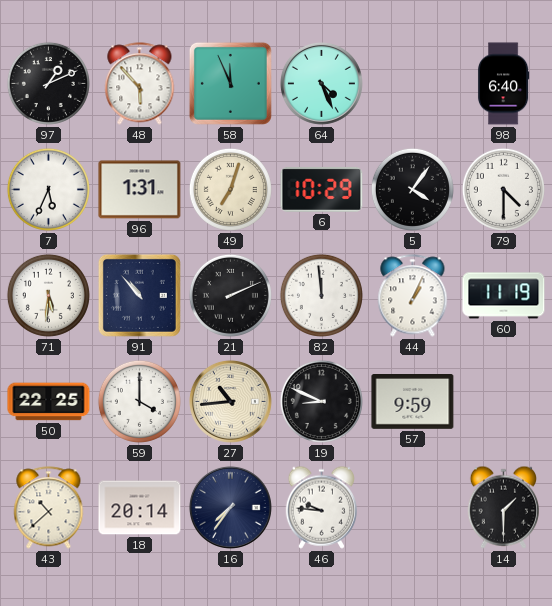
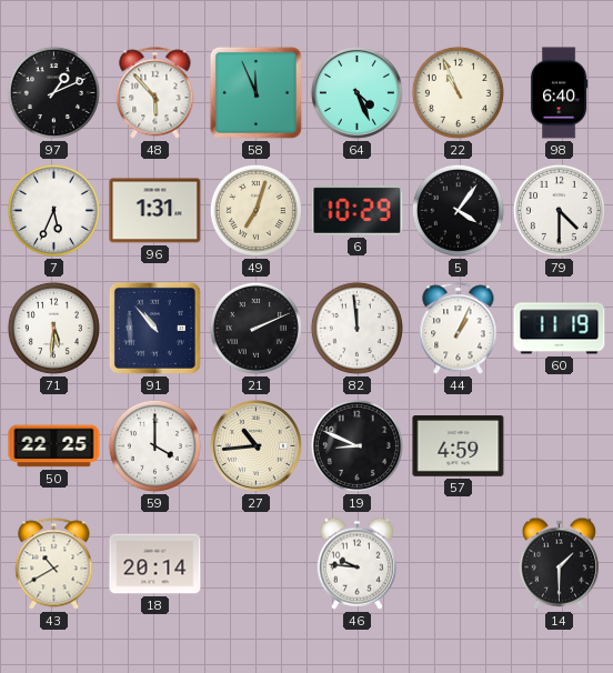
22: none -> 10:56 (458, 92)
57: 9:59 -> 4:59 (459, 446)
43: 10:38 -> 10:40 (54, 564)
16: 7:36 -> none (230, 507)
